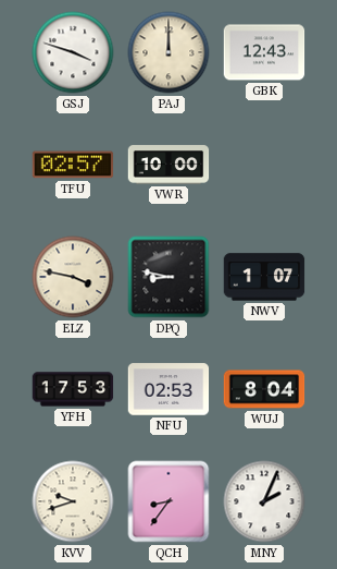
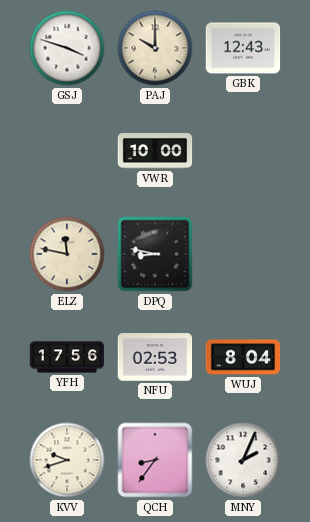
PAJ: 12:00 -> 10:00 (155, 48)
TFU: 02:57 -> none (73, 165)
ELZ: 3:47 -> 11:47 (67, 254)
NWV: 1:07 -> none (264, 277)
YFH: 17:53 -> 17:56 (67, 357)
